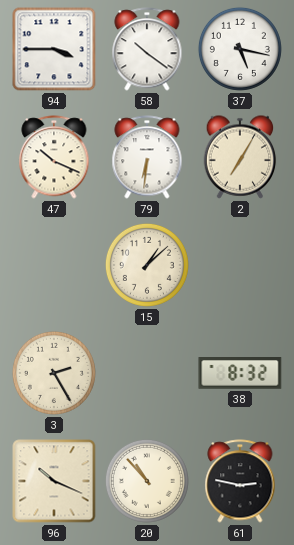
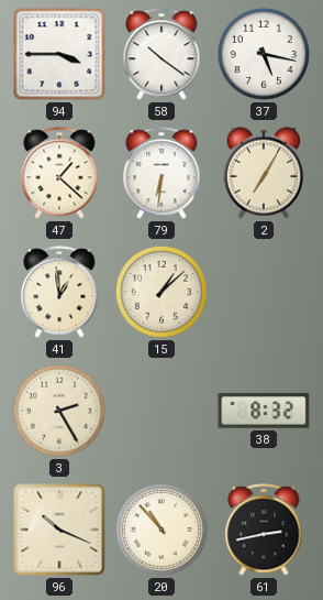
47: 10:19 -> 1:22 (59, 173)
41: none -> 12:59 (59, 292)
61: 2:47 -> 2:43 (264, 530)
